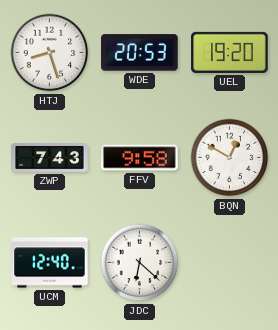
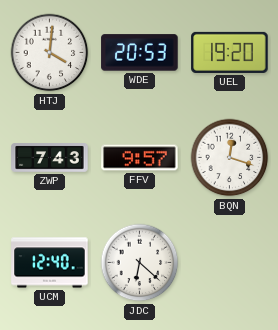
HTJ: 8:27 -> 4:01 (50, 53)
FFV: 9:58 -> 9:57 (140, 158)
BQN: 12:50 -> 12:18 (230, 158)
